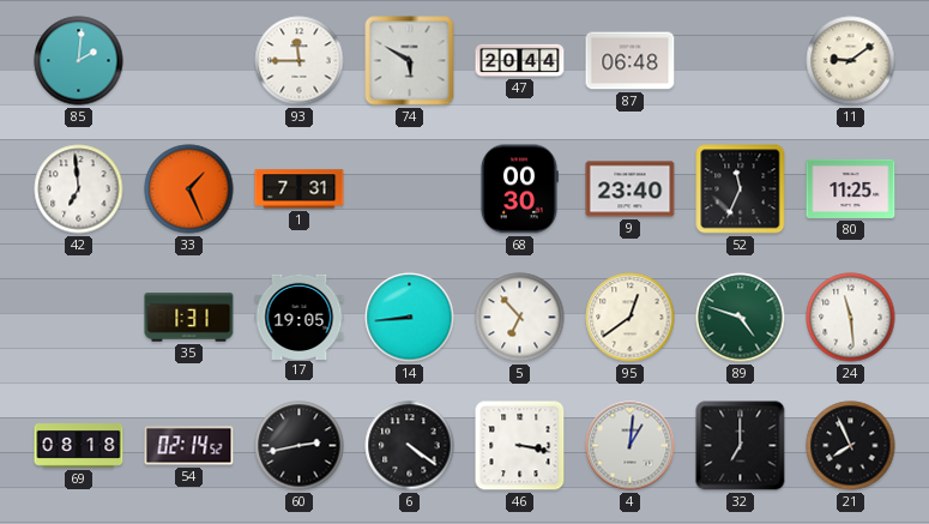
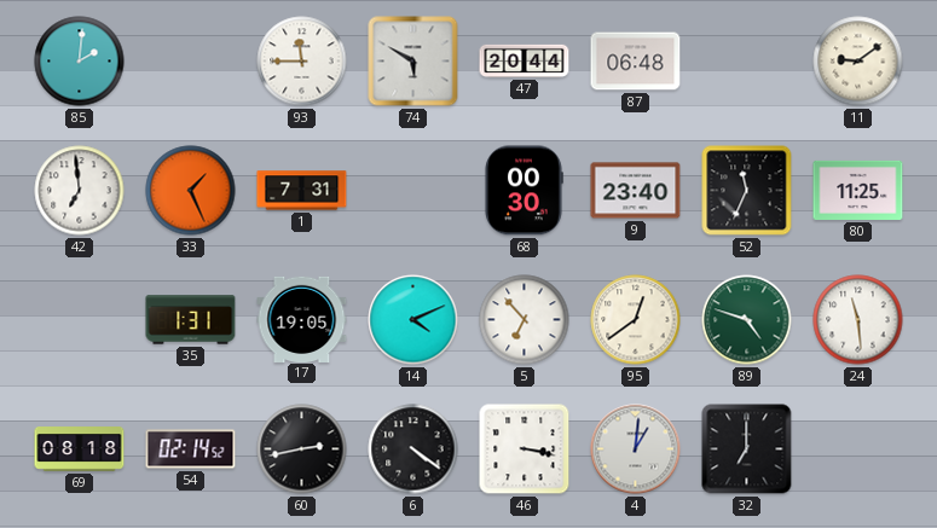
14: 8:44 -> 4:11 (413, 320)
21: 7:56 -> none (851, 446)
